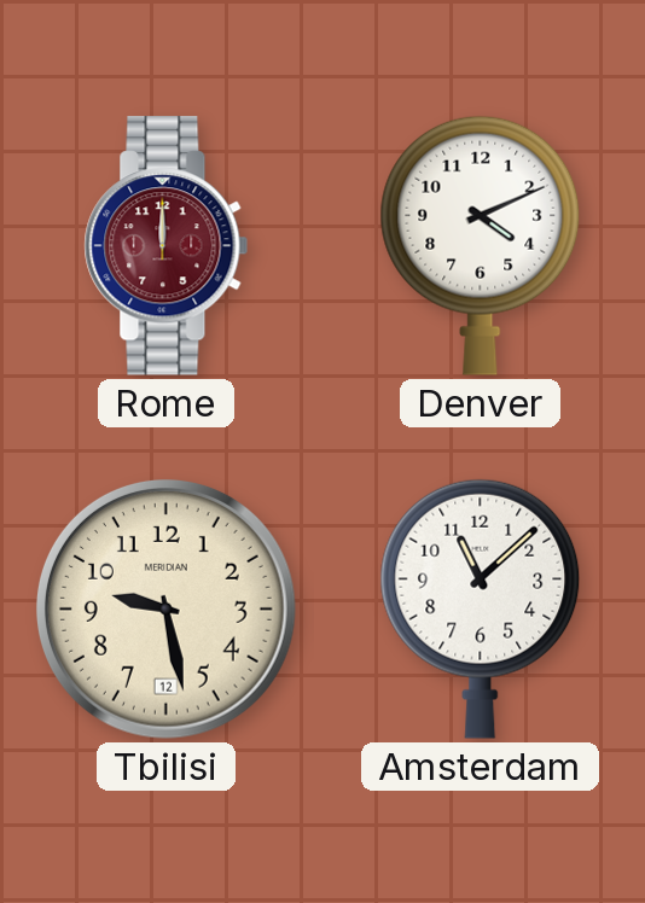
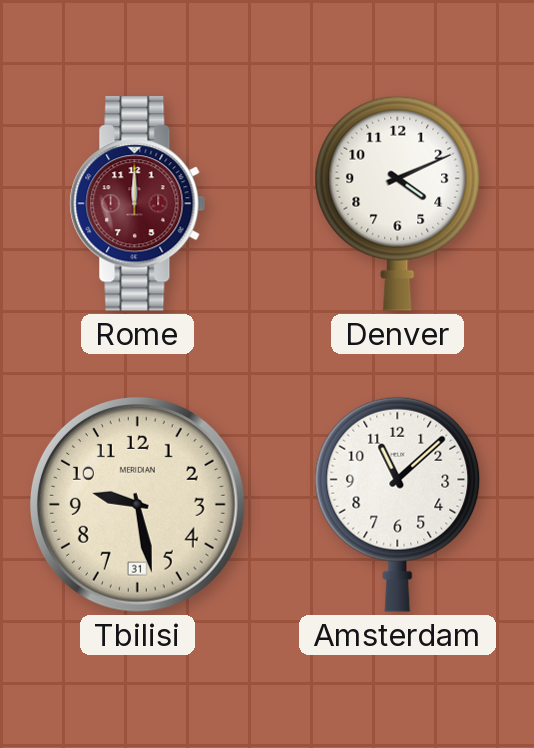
Tbilisi date: 12 -> 31 (137, 504)
